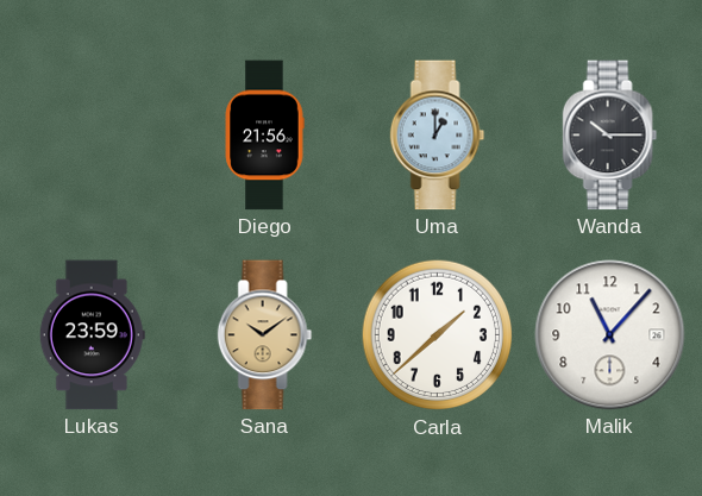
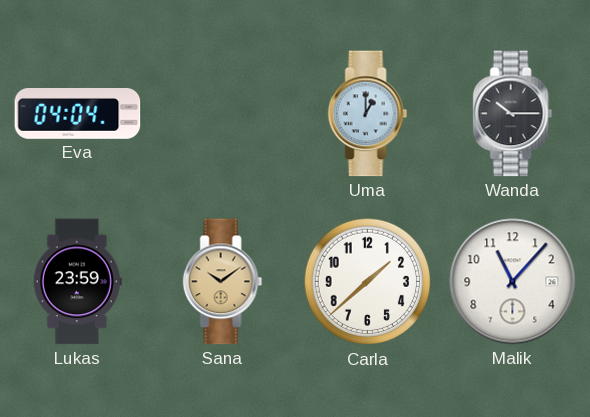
Eva: none -> 04:04 (78, 114)
Diego: 21:56 -> none (264, 136)
